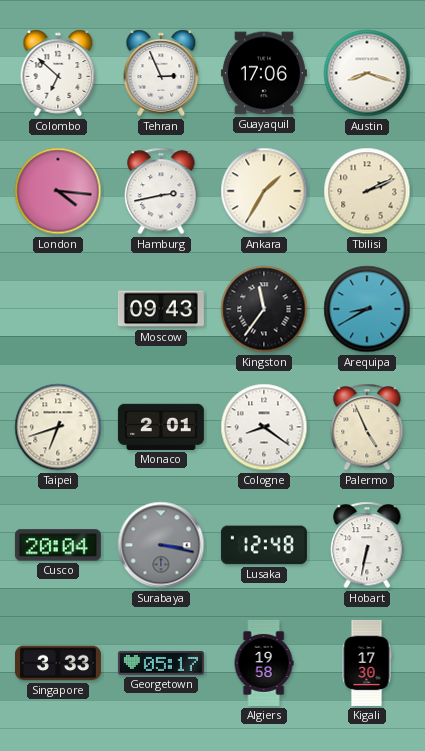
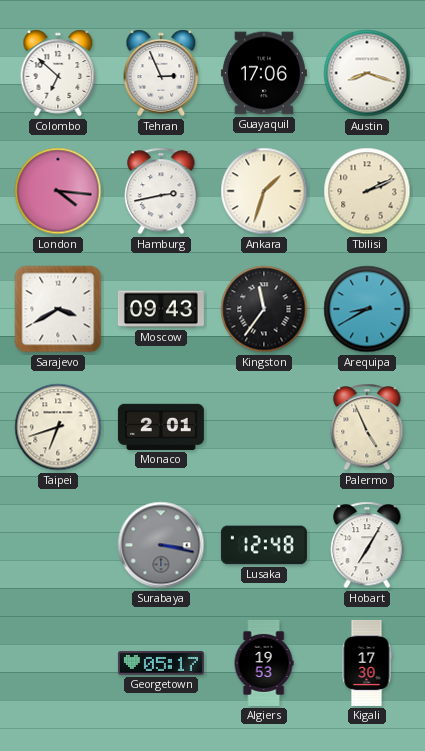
Ankara: 1:35 -> 1:33 (264, 191)
Sarajevo: none -> 3:40 (58, 309)
Cologne: 8:21 -> none (264, 427)
Cusco: 20:04 -> none (58, 545)
Hobart: 6:32 -> 7:05 (367, 545)
Singapore: 3:33 -> none (58, 663)
Algiers: 19:58 -> 19:53 (264, 663)
